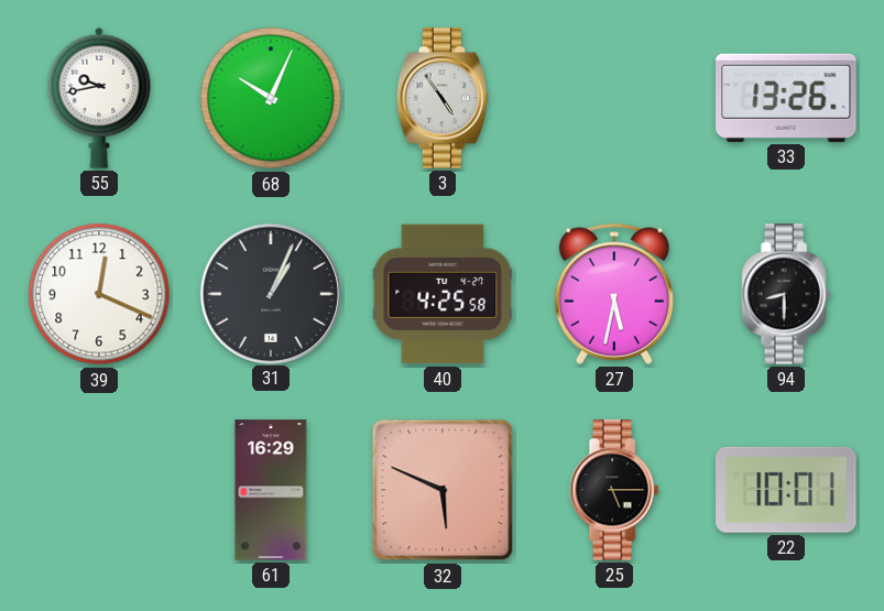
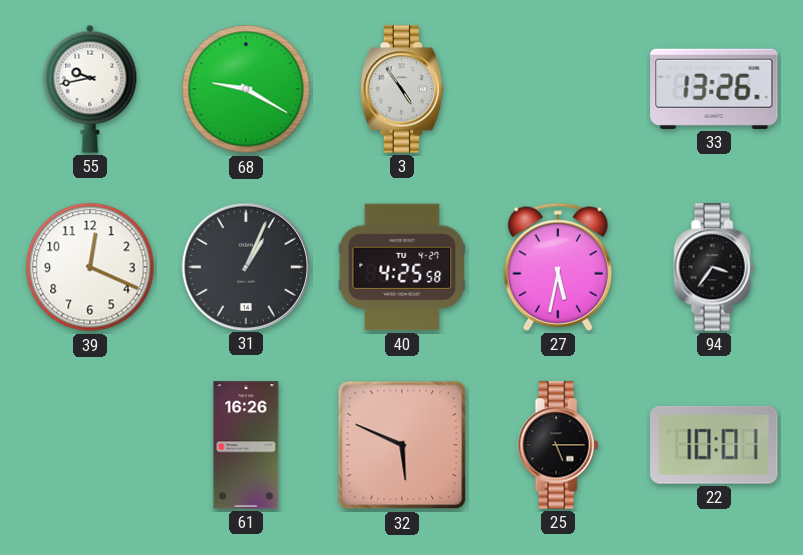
68: 10:04 -> 9:20 (246, 89)
94: 8:30 -> 3:36 (714, 267)
61: 16:29 -> 16:26 (246, 445)
